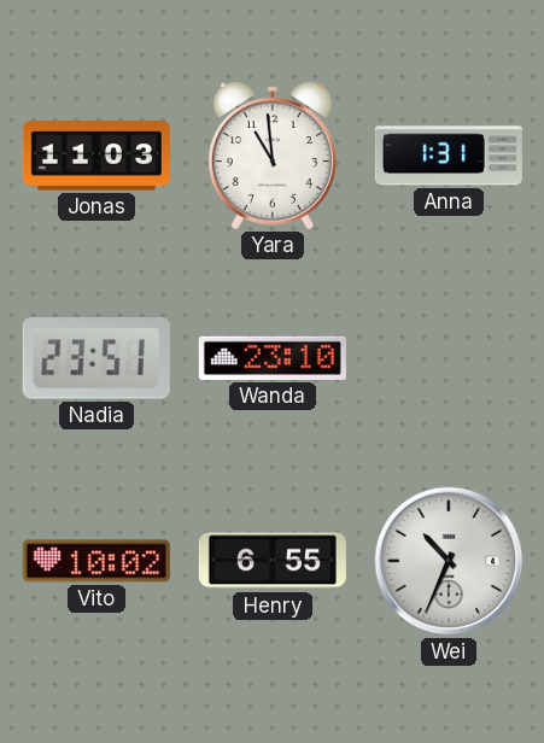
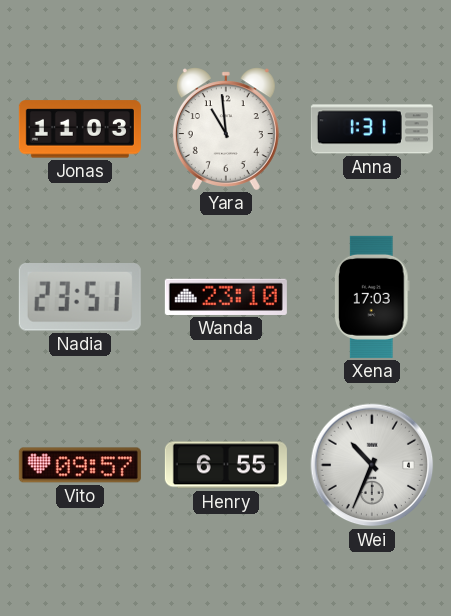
Xena: none -> 17:03 (372, 297)
Vito: 10:02 -> 09:57 (80, 465)
